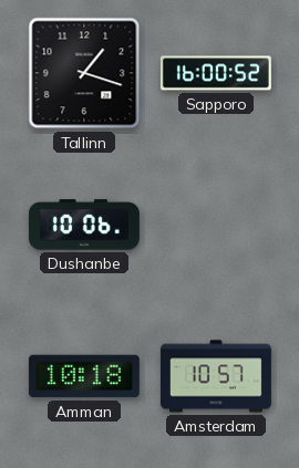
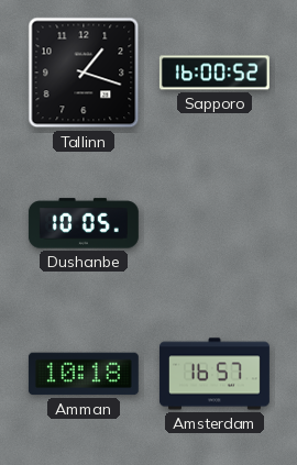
Dushanbe: 10:06 -> 10:05 (84, 223)
Amsterdam: 10:57 -> 16:57 (215, 374)
